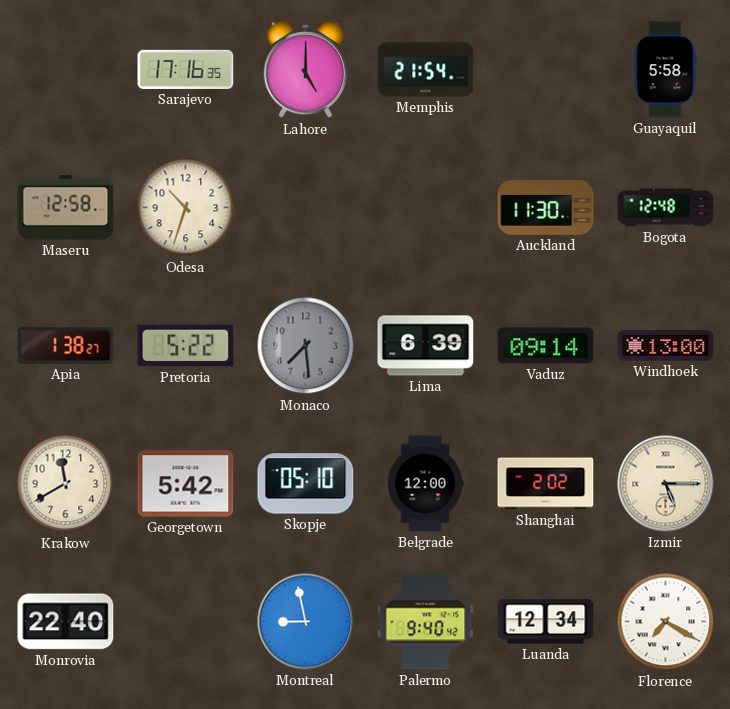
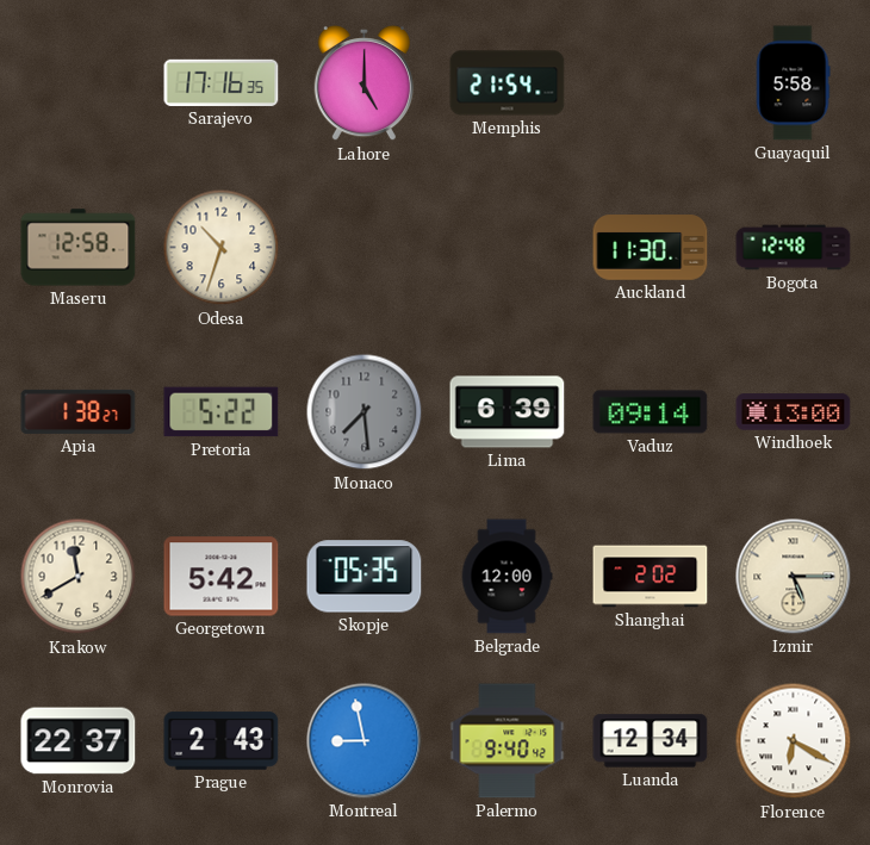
Skopje: 05:10 -> 05:35 (365, 577)
Monrovia: 22:40 -> 22:37 (79, 741)
Prague: none -> 2:43 (222, 741)
Florence: 7:20 -> 6:20 (794, 741)
